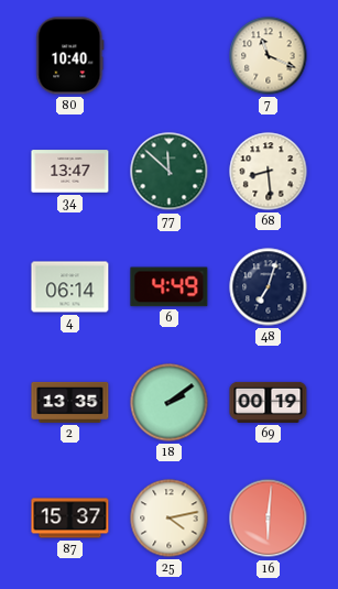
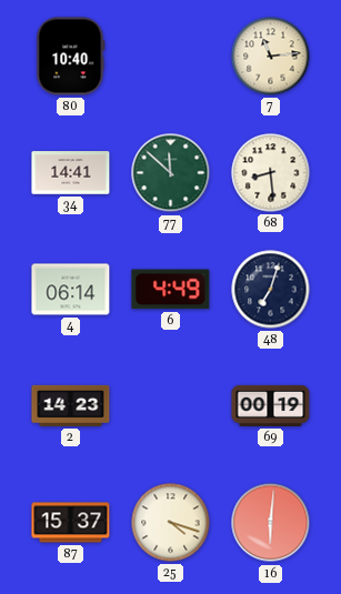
7: 11:19 -> 11:14 (271, 57)
34: 13:47 -> 14:41 (71, 173)
2: 13:35 -> 14:23 (71, 405)
18: 2:09 -> none (170, 403)
25: 4:13 -> 4:18 (171, 523)
